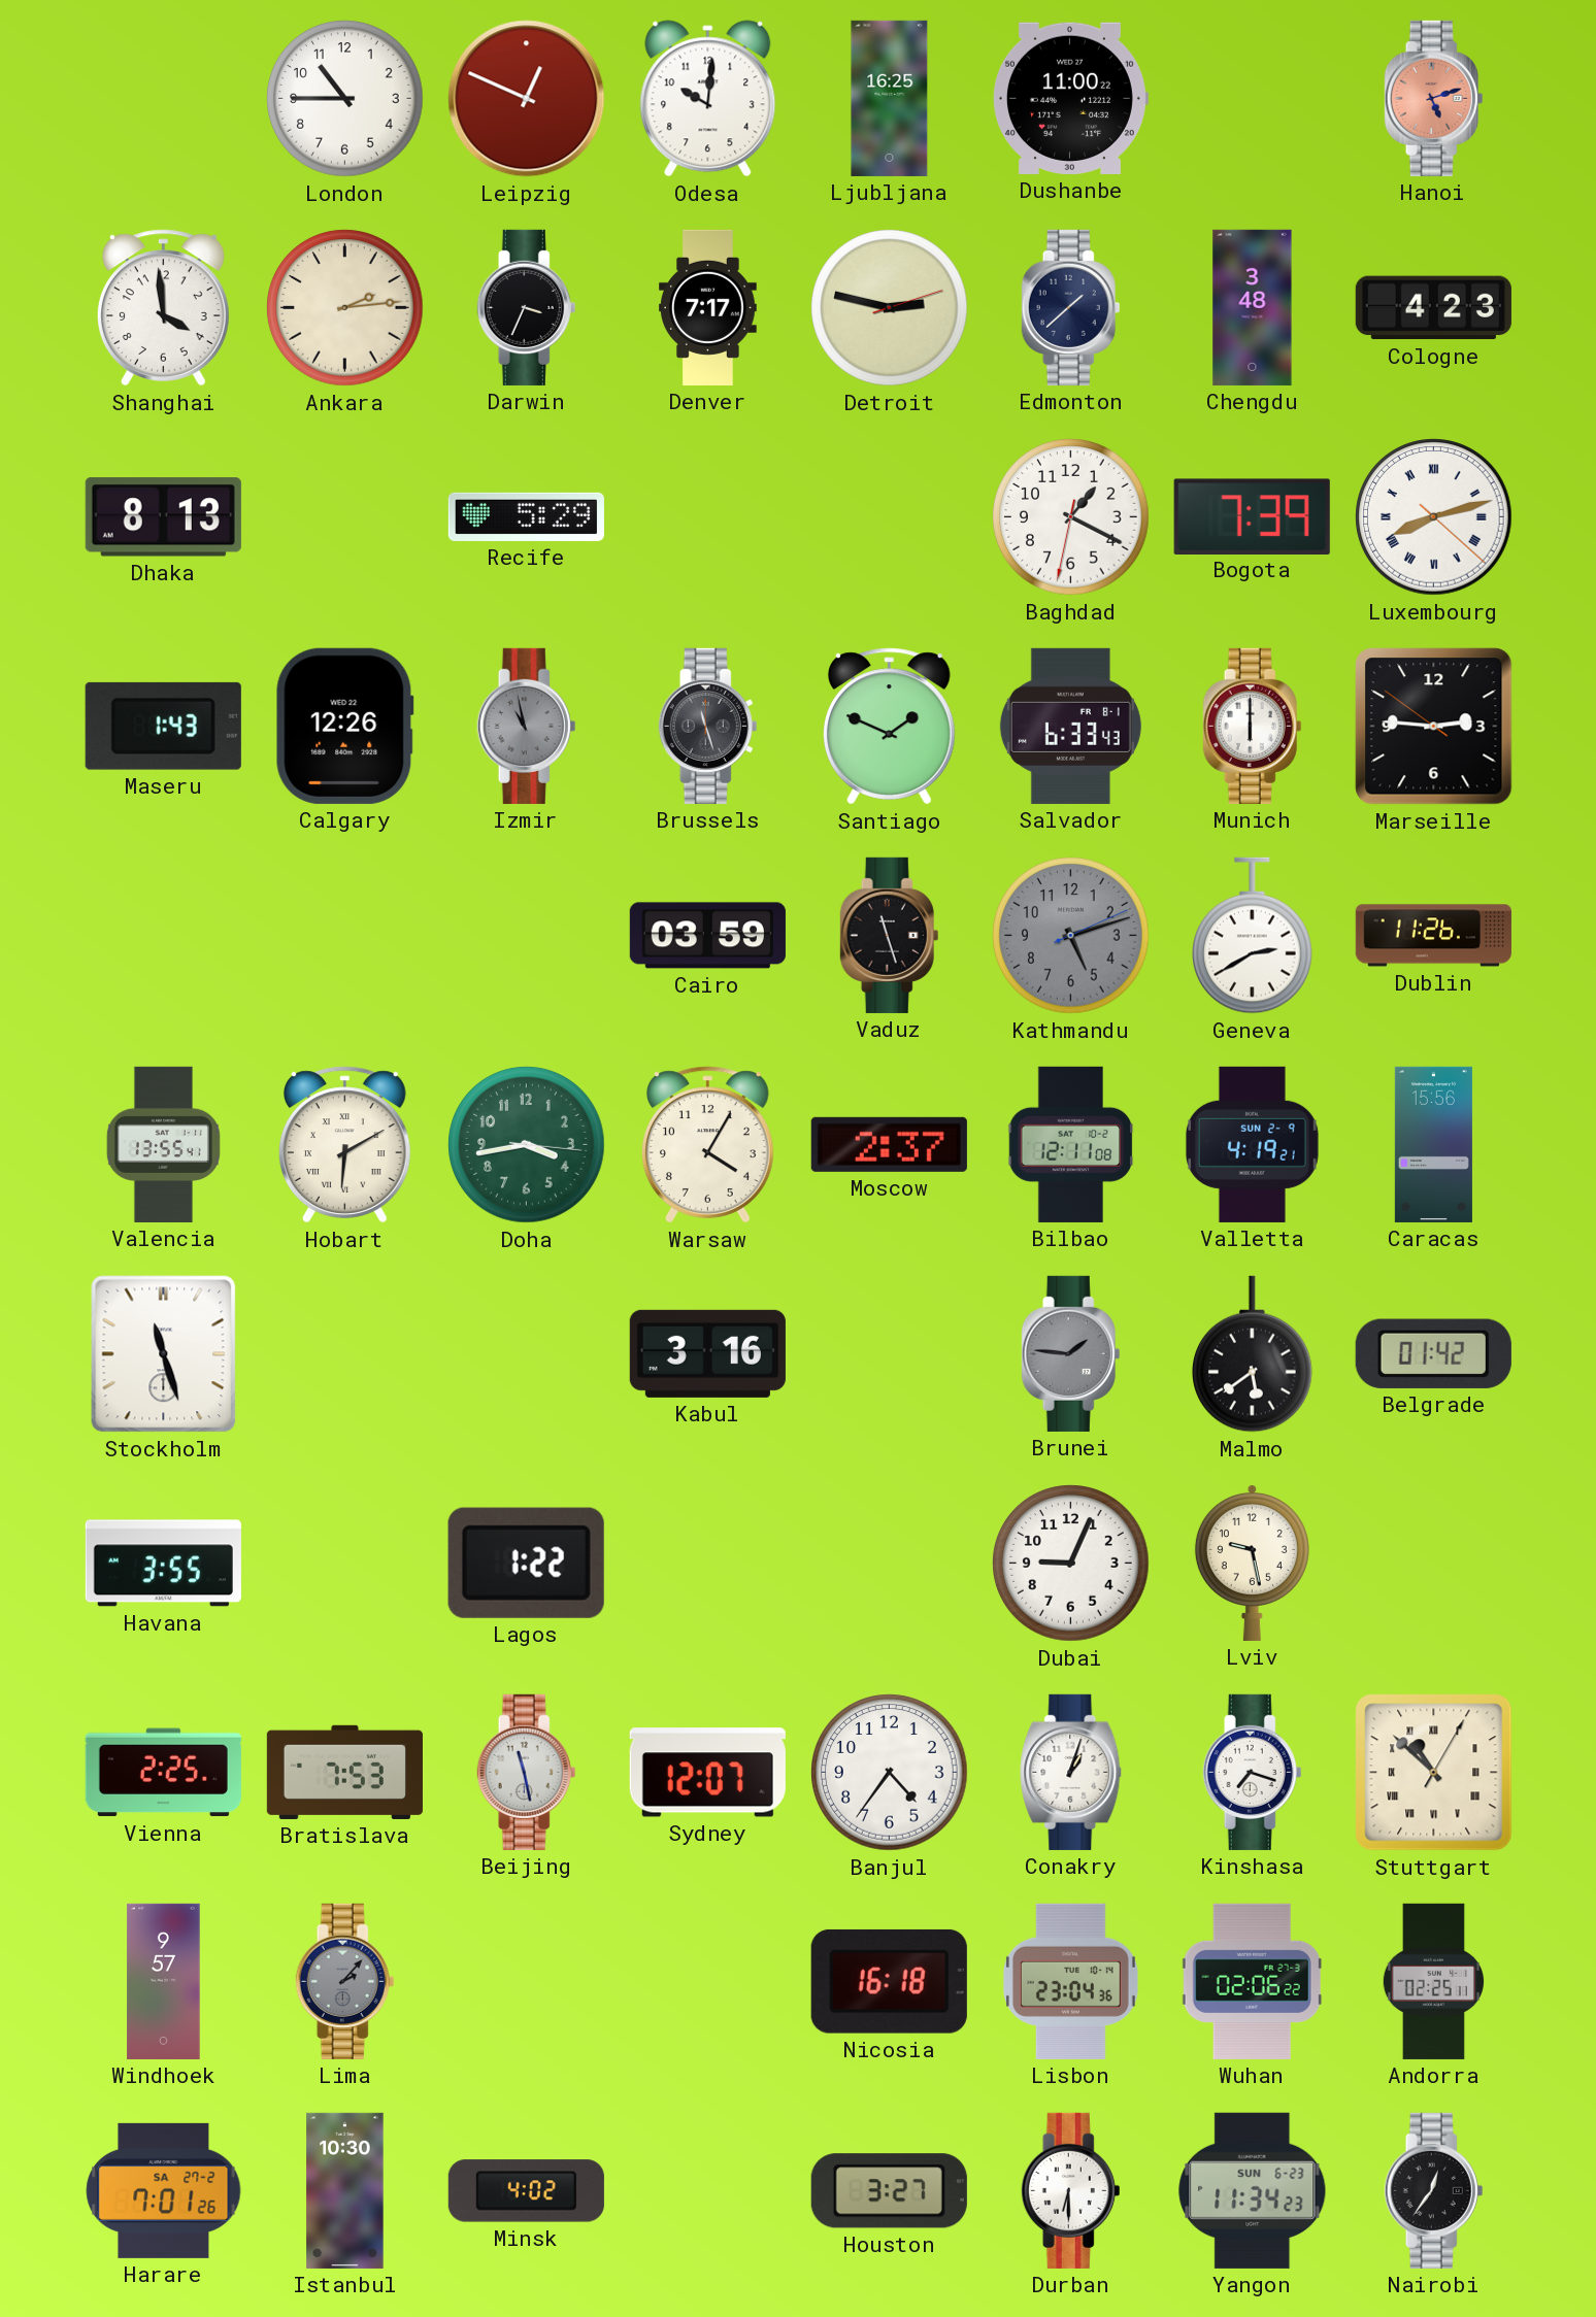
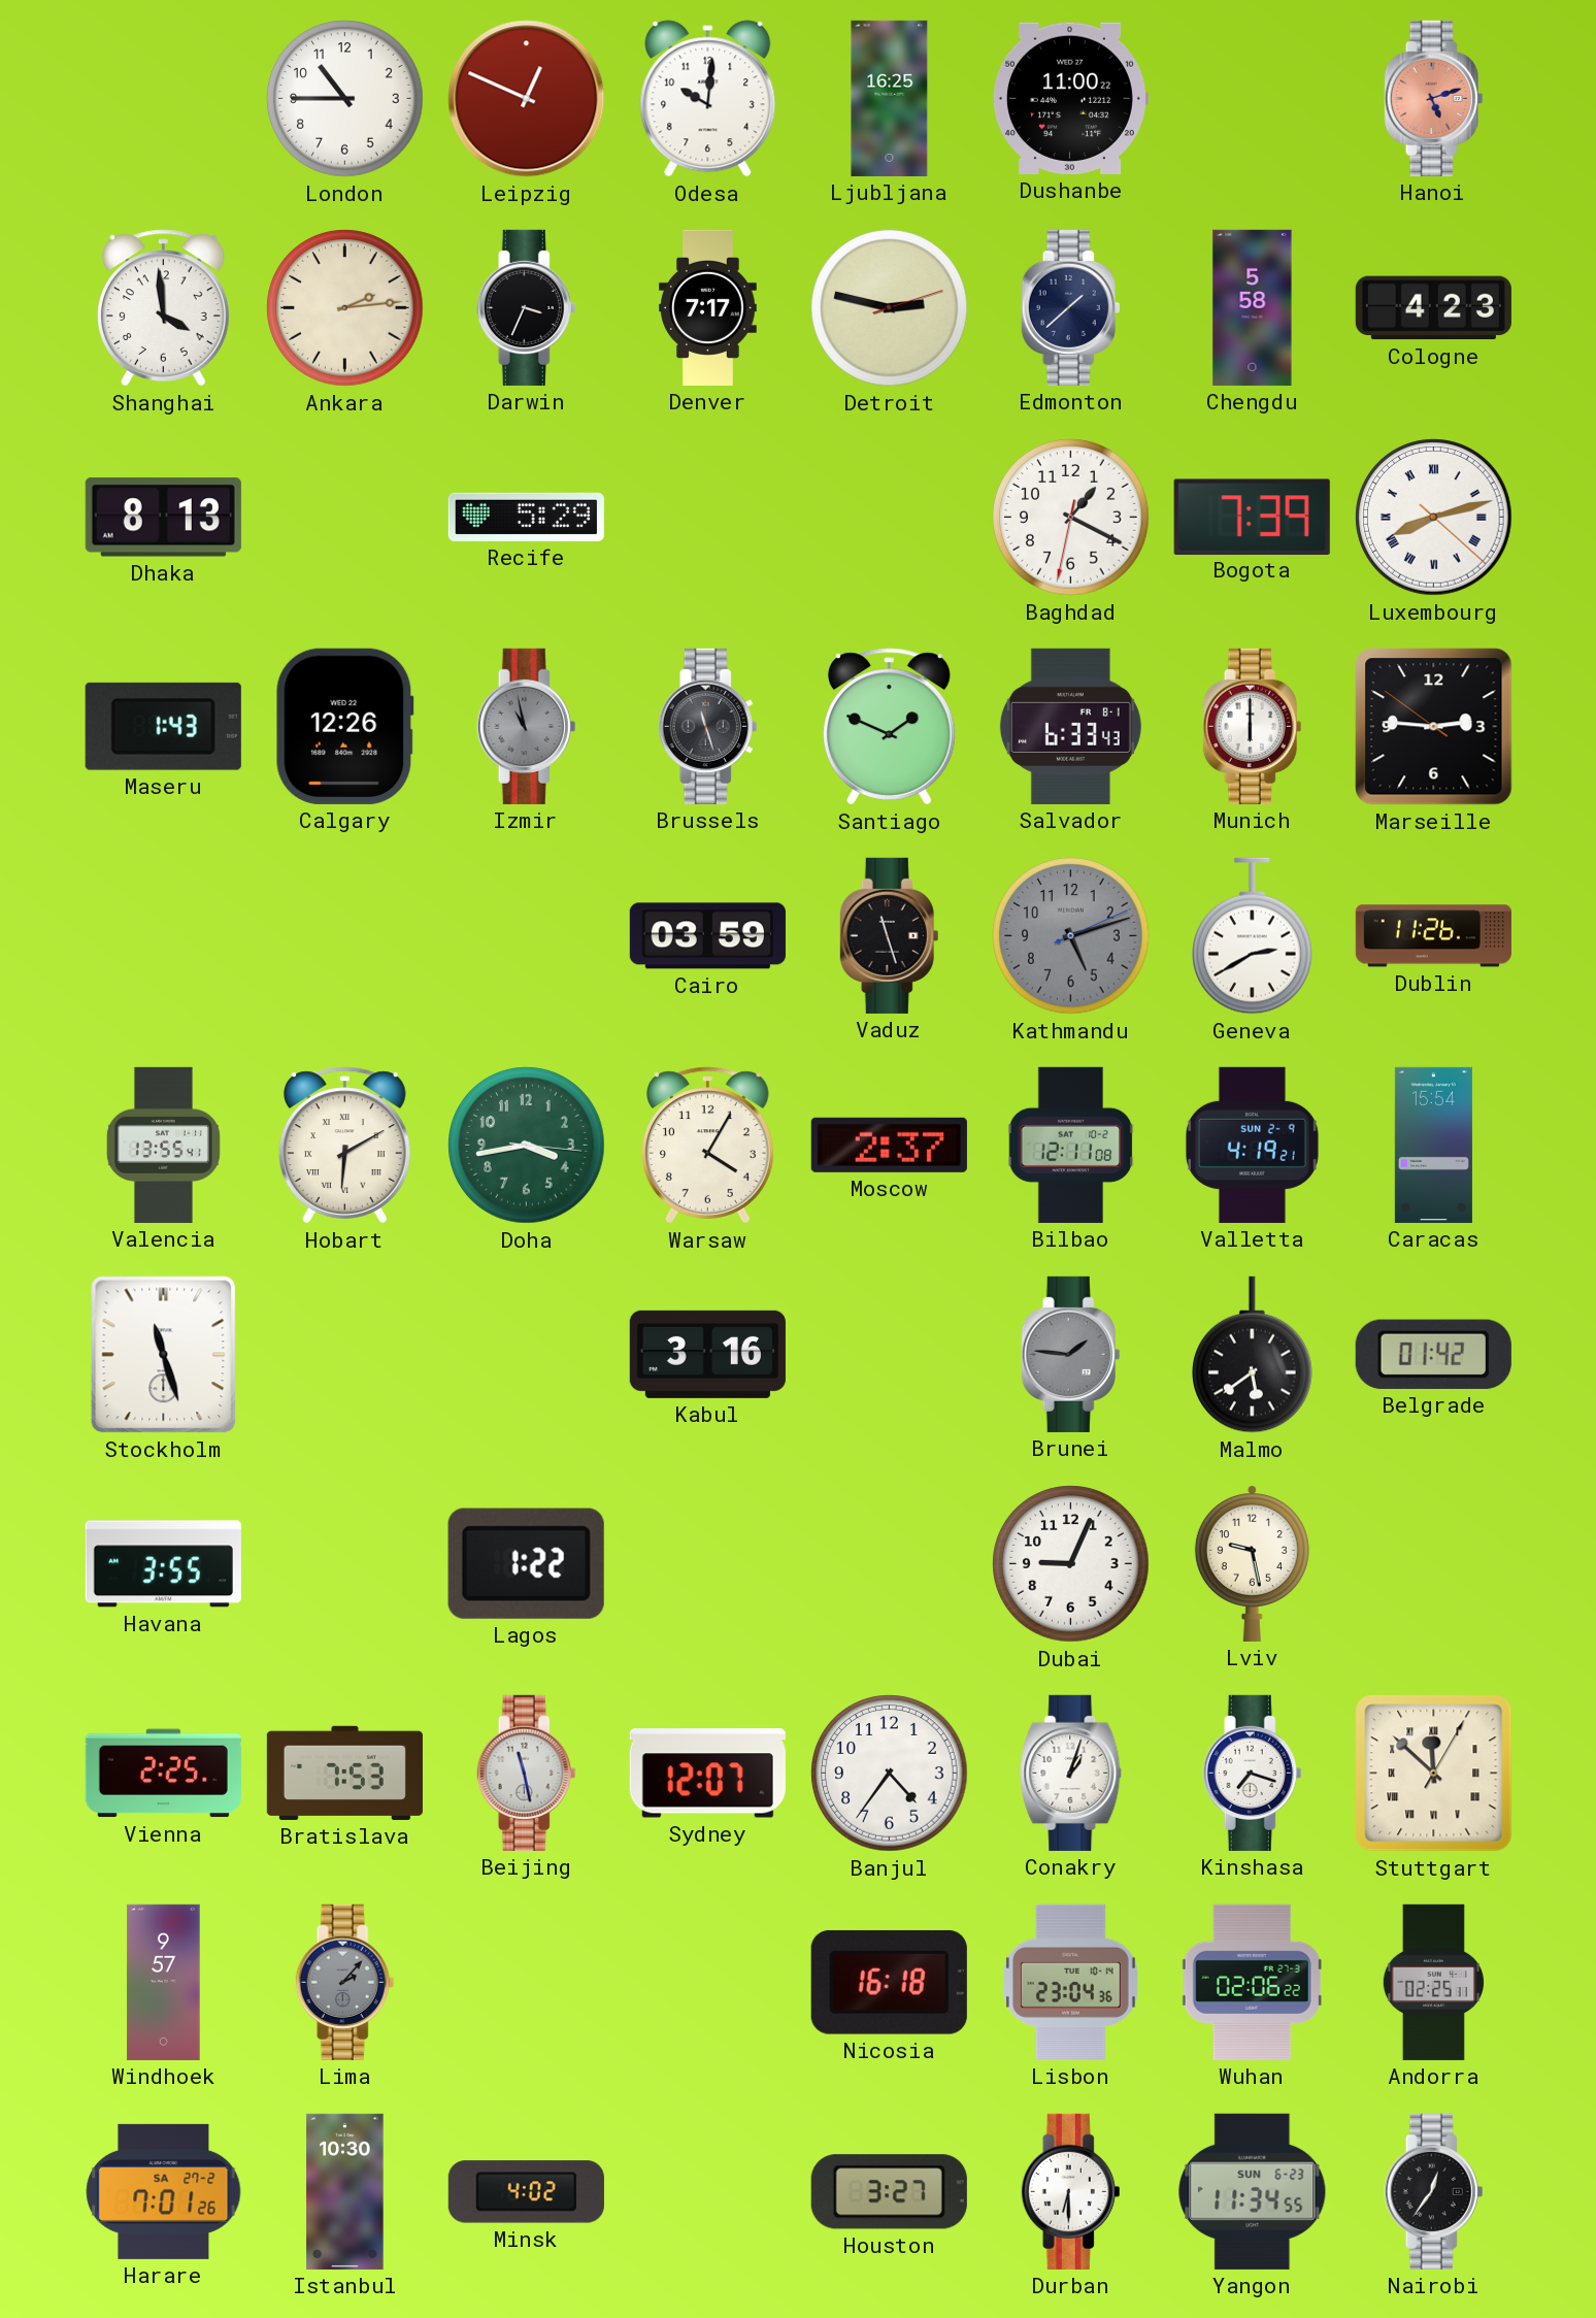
Chengdu: 3:48 -> 5:58 (1253, 307)
Caracas: 15:56 -> 15:54 (1433, 1145)
Stuttgart: 10:52 -> 11:52 (1434, 1774)
Yangon: 11:34:23 -> 11:34:55 (1253, 2191)
